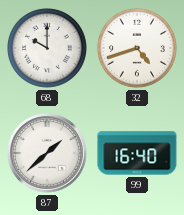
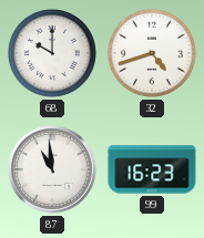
87: 1:38 -> 10:59 (52, 169)
99: 16:40 -> 16:23 (152, 169)
